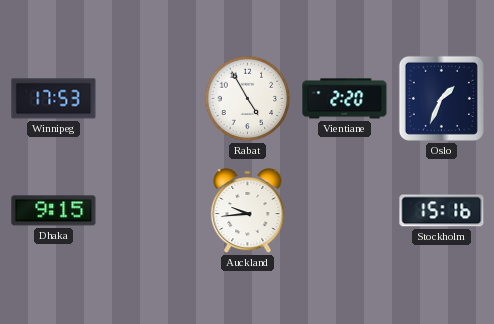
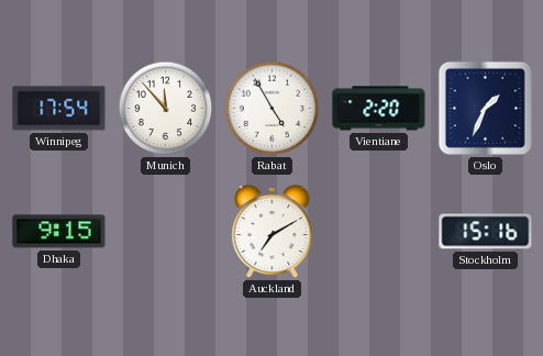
Winnipeg: 17:53 -> 17:54 (59, 109)
Munich: none -> 11:53 (166, 109)
Auckland: 9:44 -> 7:10 (273, 233)
